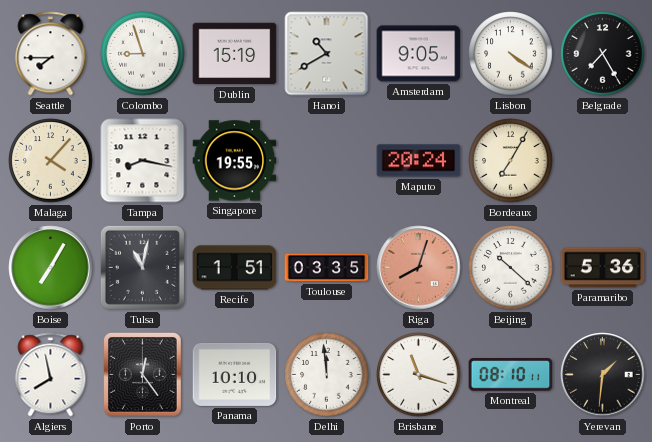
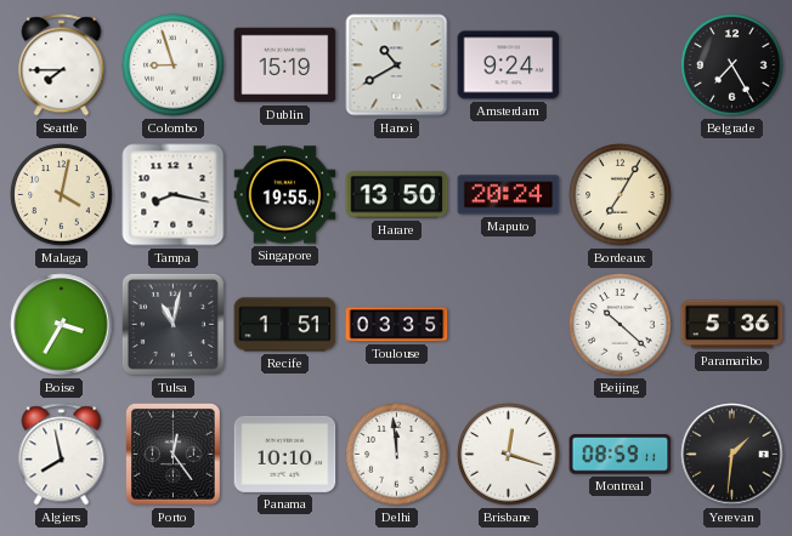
Amsterdam: 9:05 -> 9:24 (509, 65)
Lisbon: 4:21 -> none (511, 54)
Malaga: 4:07 -> 4:02 (62, 195)
Harare: none -> 13:50 (397, 195)
Boise: 7:05 -> 3:35 (62, 325)
Riga: 8:03 -> none (419, 268)
Brisbane: 11:18 -> 12:18 (509, 455)
Montreal: 08:10 -> 08:59 (621, 455)
